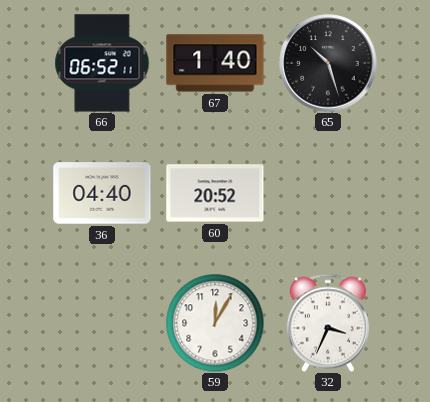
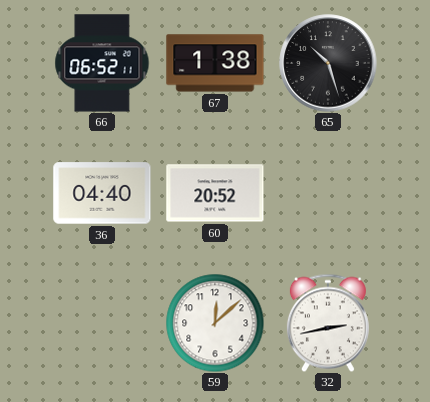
67: 1:40 -> 1:38 (215, 63)
59: 12:05 -> 12:08 (215, 323)
32: 3:34 -> 2:43 (328, 323)
